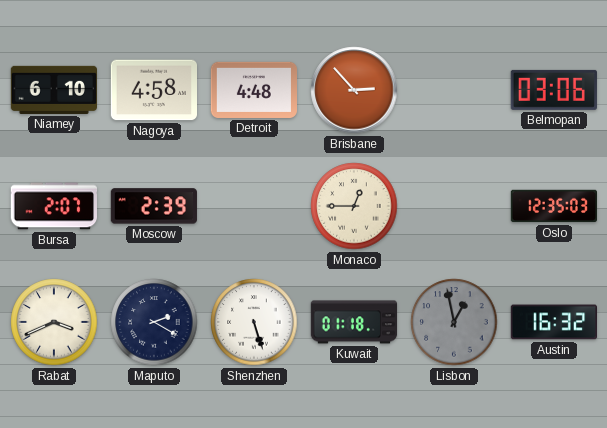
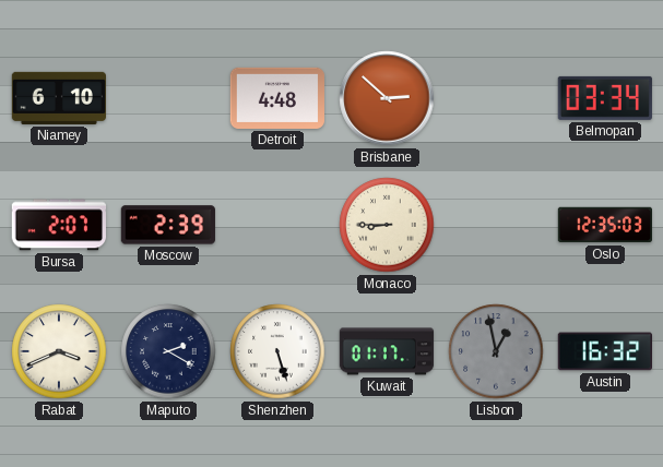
Nagoya: 4:58 -> none (153, 90)
Brisbane: 2:53 -> 2:52 (387, 98)
Belmopan: 03:06 -> 03:34 (605, 98)
Monaco: 12:45 -> 8:45 (387, 225)
Kuwait: 01:18 -> 01:17 (387, 351)
